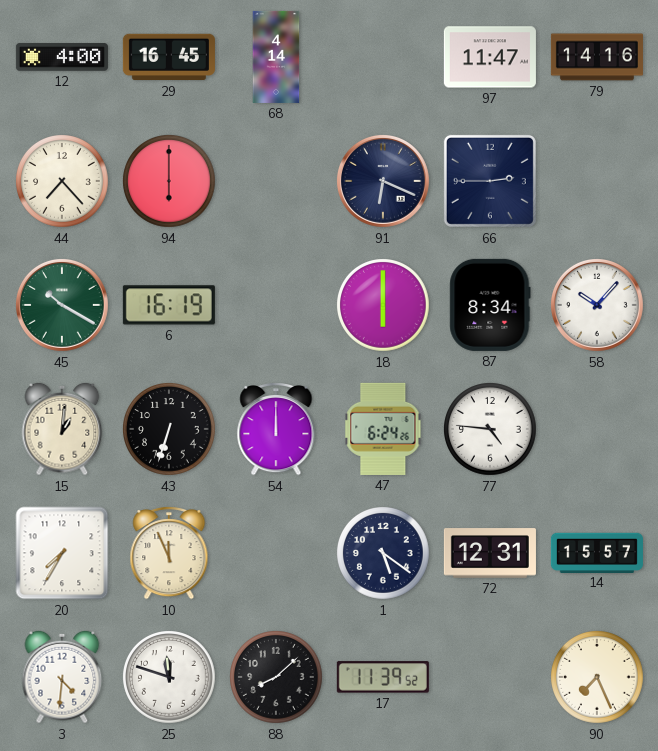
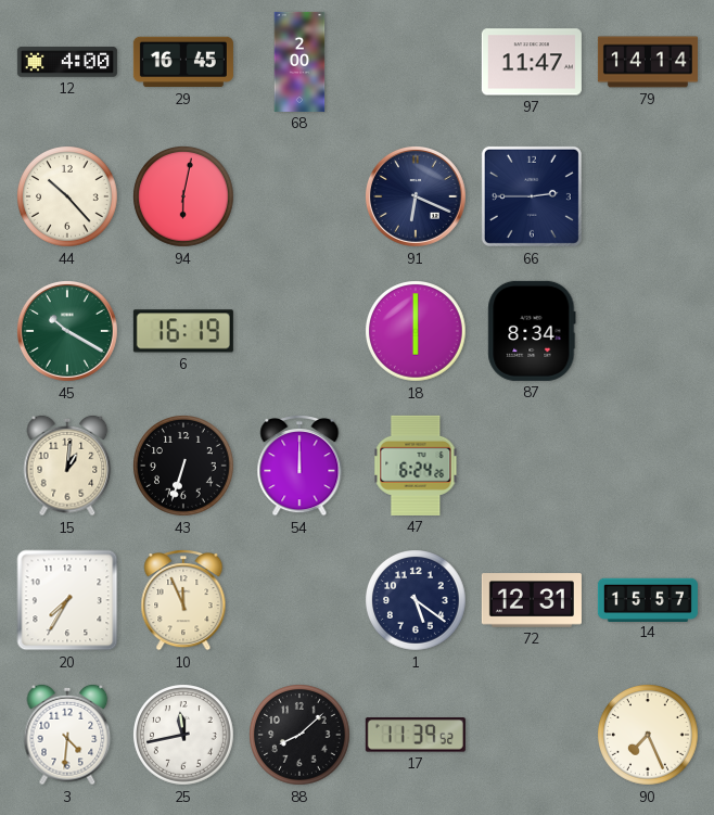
68: 4:14 -> 2:00 (299, 62)
79: 14:16 -> 14:14 (648, 62)
44: 7:23 -> 10:23 (68, 198)
94: 6:00 -> 6:02 (184, 198)
58: 10:07 -> none (597, 305)
77: 4:46 -> none (491, 430)
25: 11:48 -> 11:43 (184, 736)
